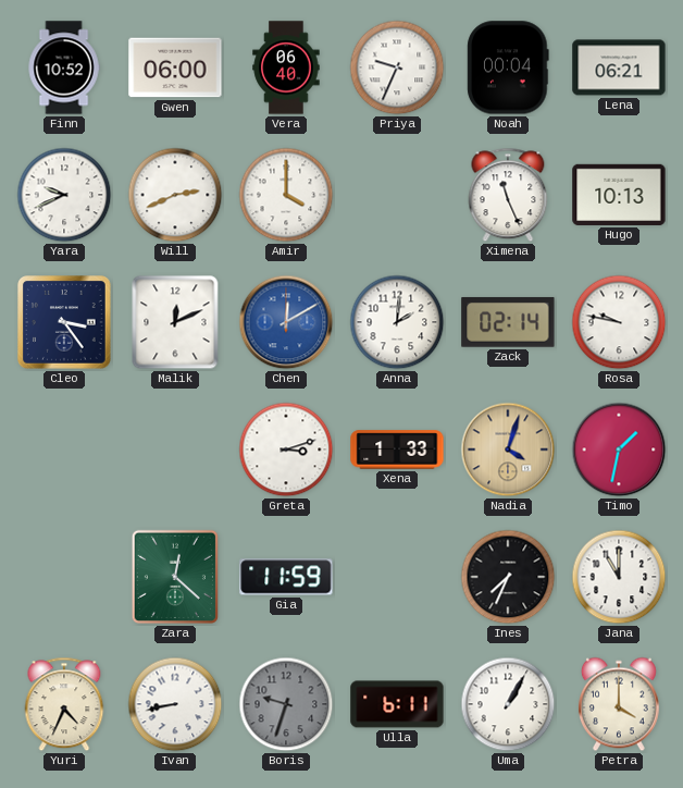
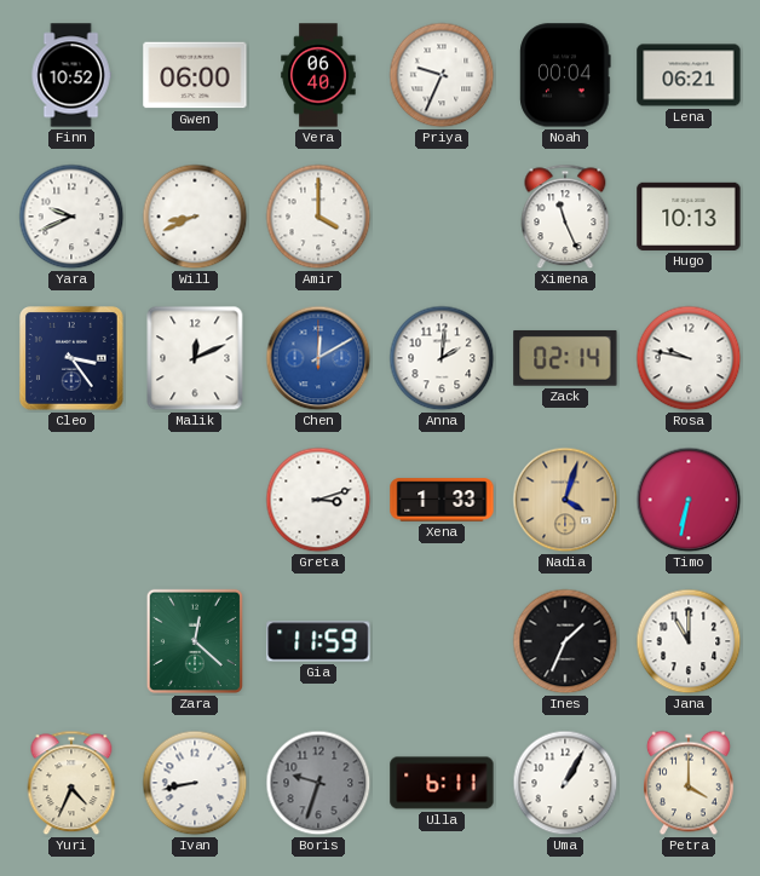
Will: 2:41 -> 8:41 (195, 217)
Timo: 1:32 -> 6:32 (689, 500)
Ines: 7:34 -> 1:34 (565, 641)
